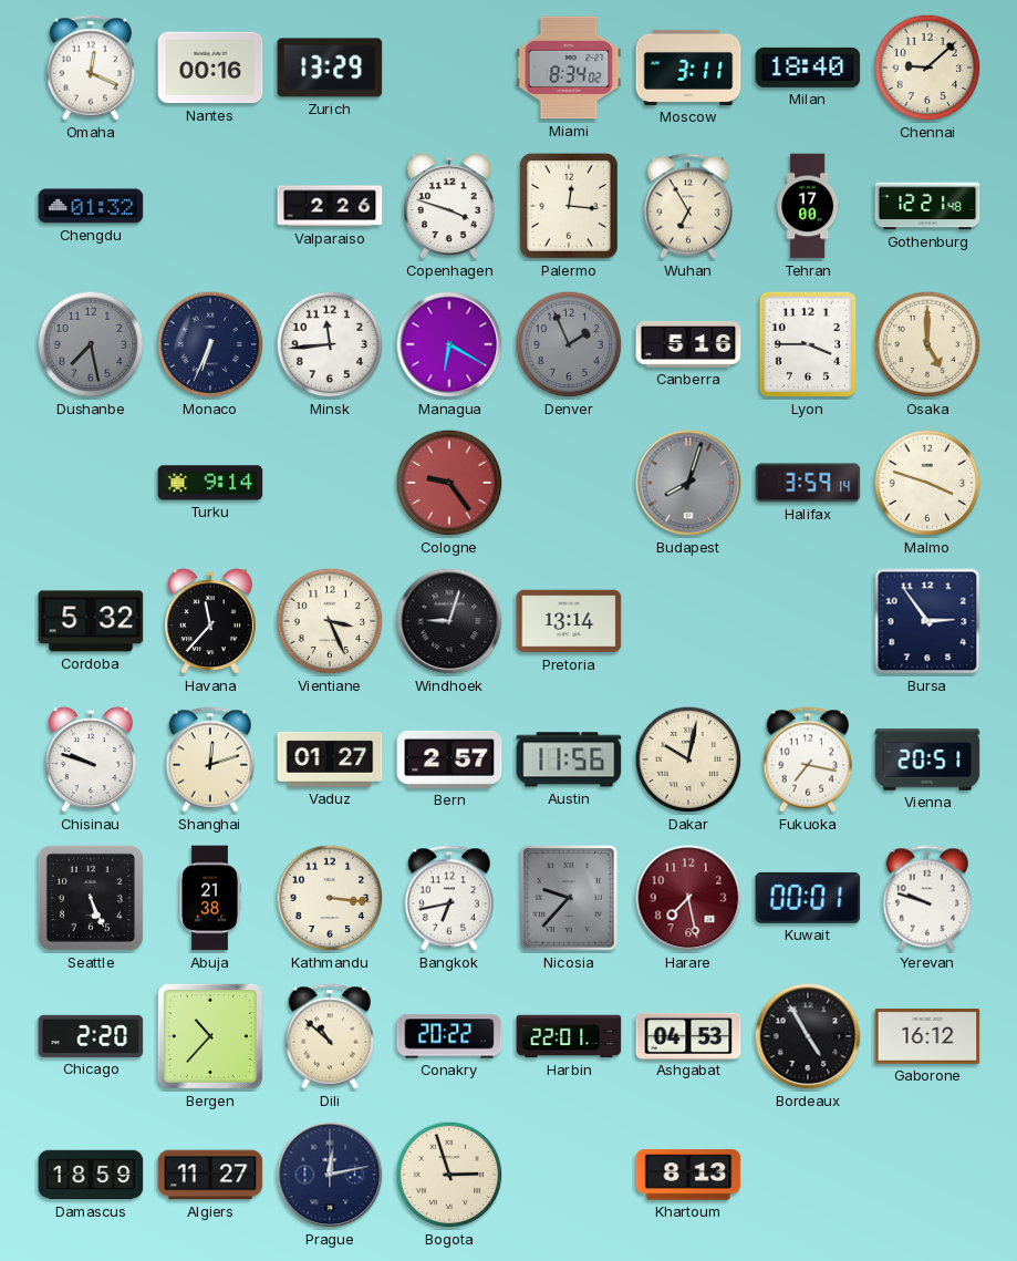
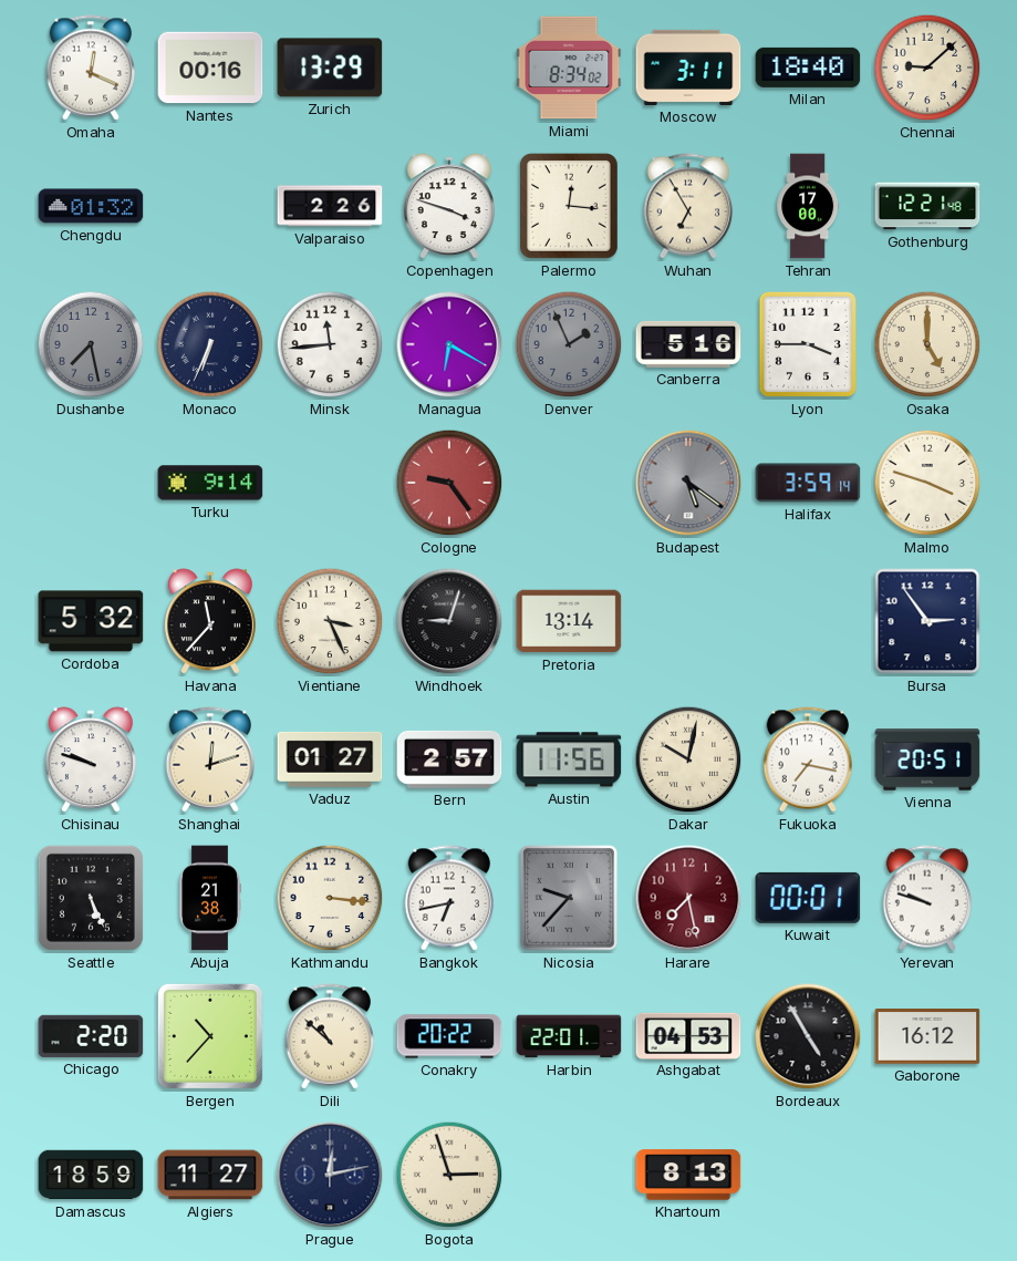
Budapest: 8:03 -> 5:21 (688, 483)
